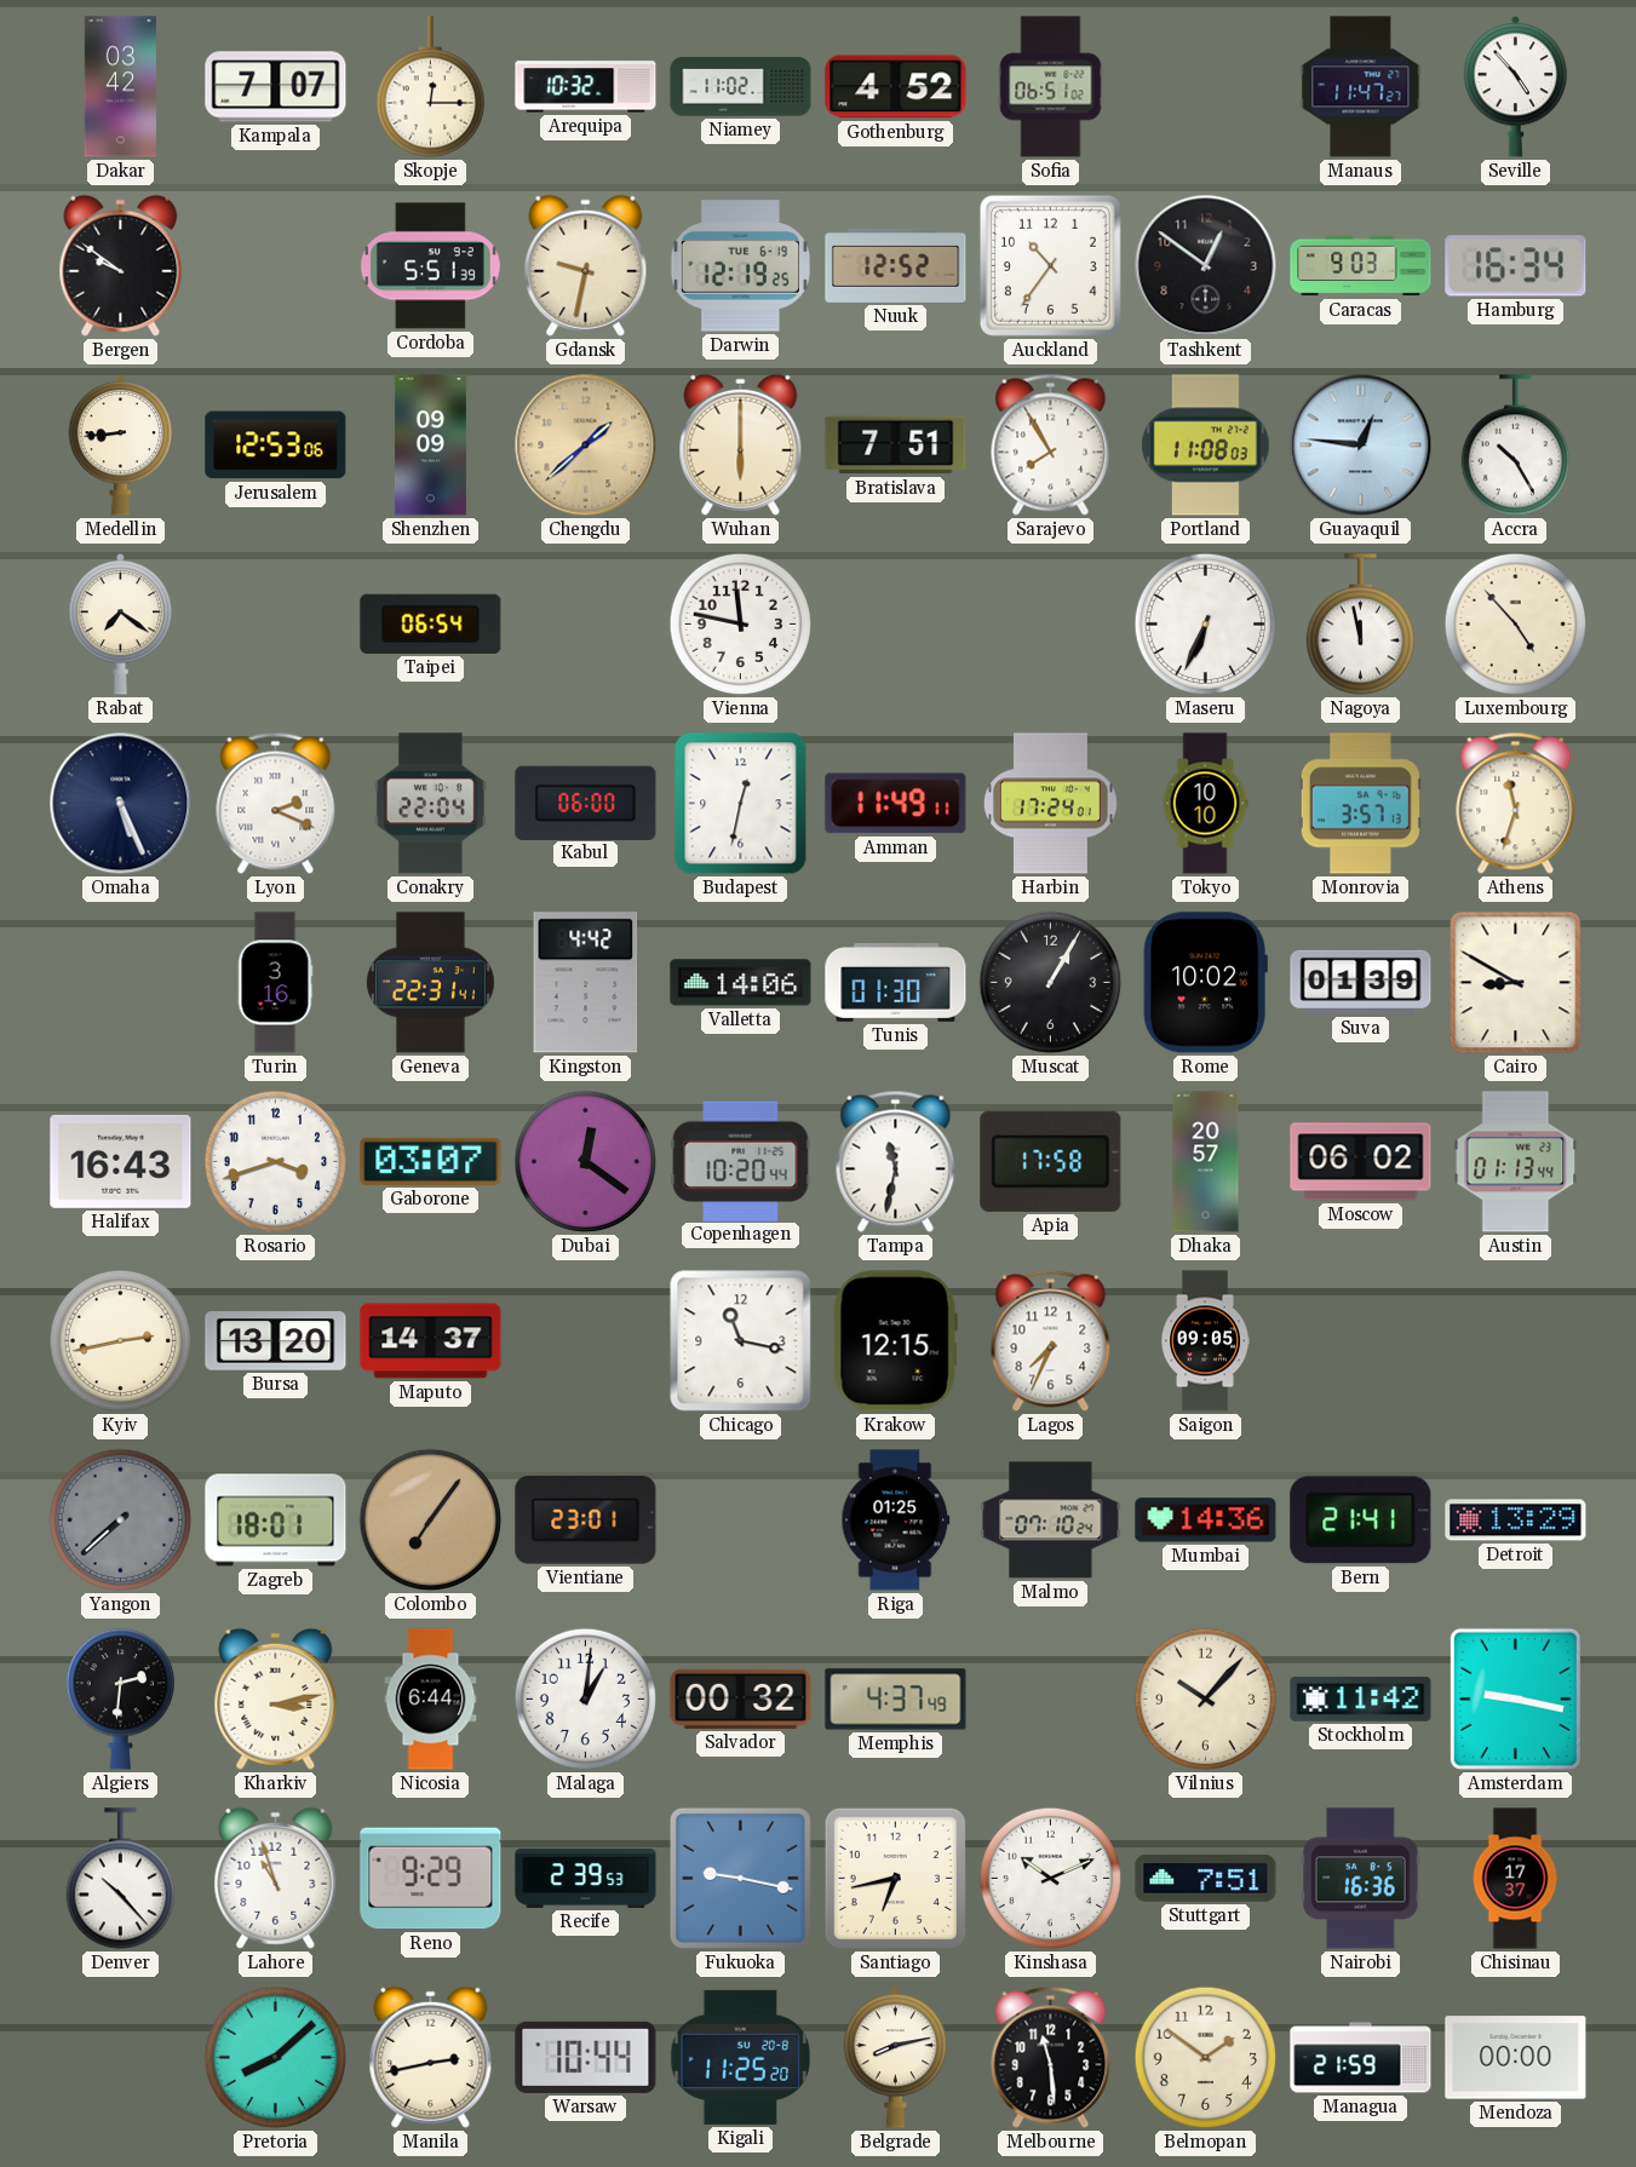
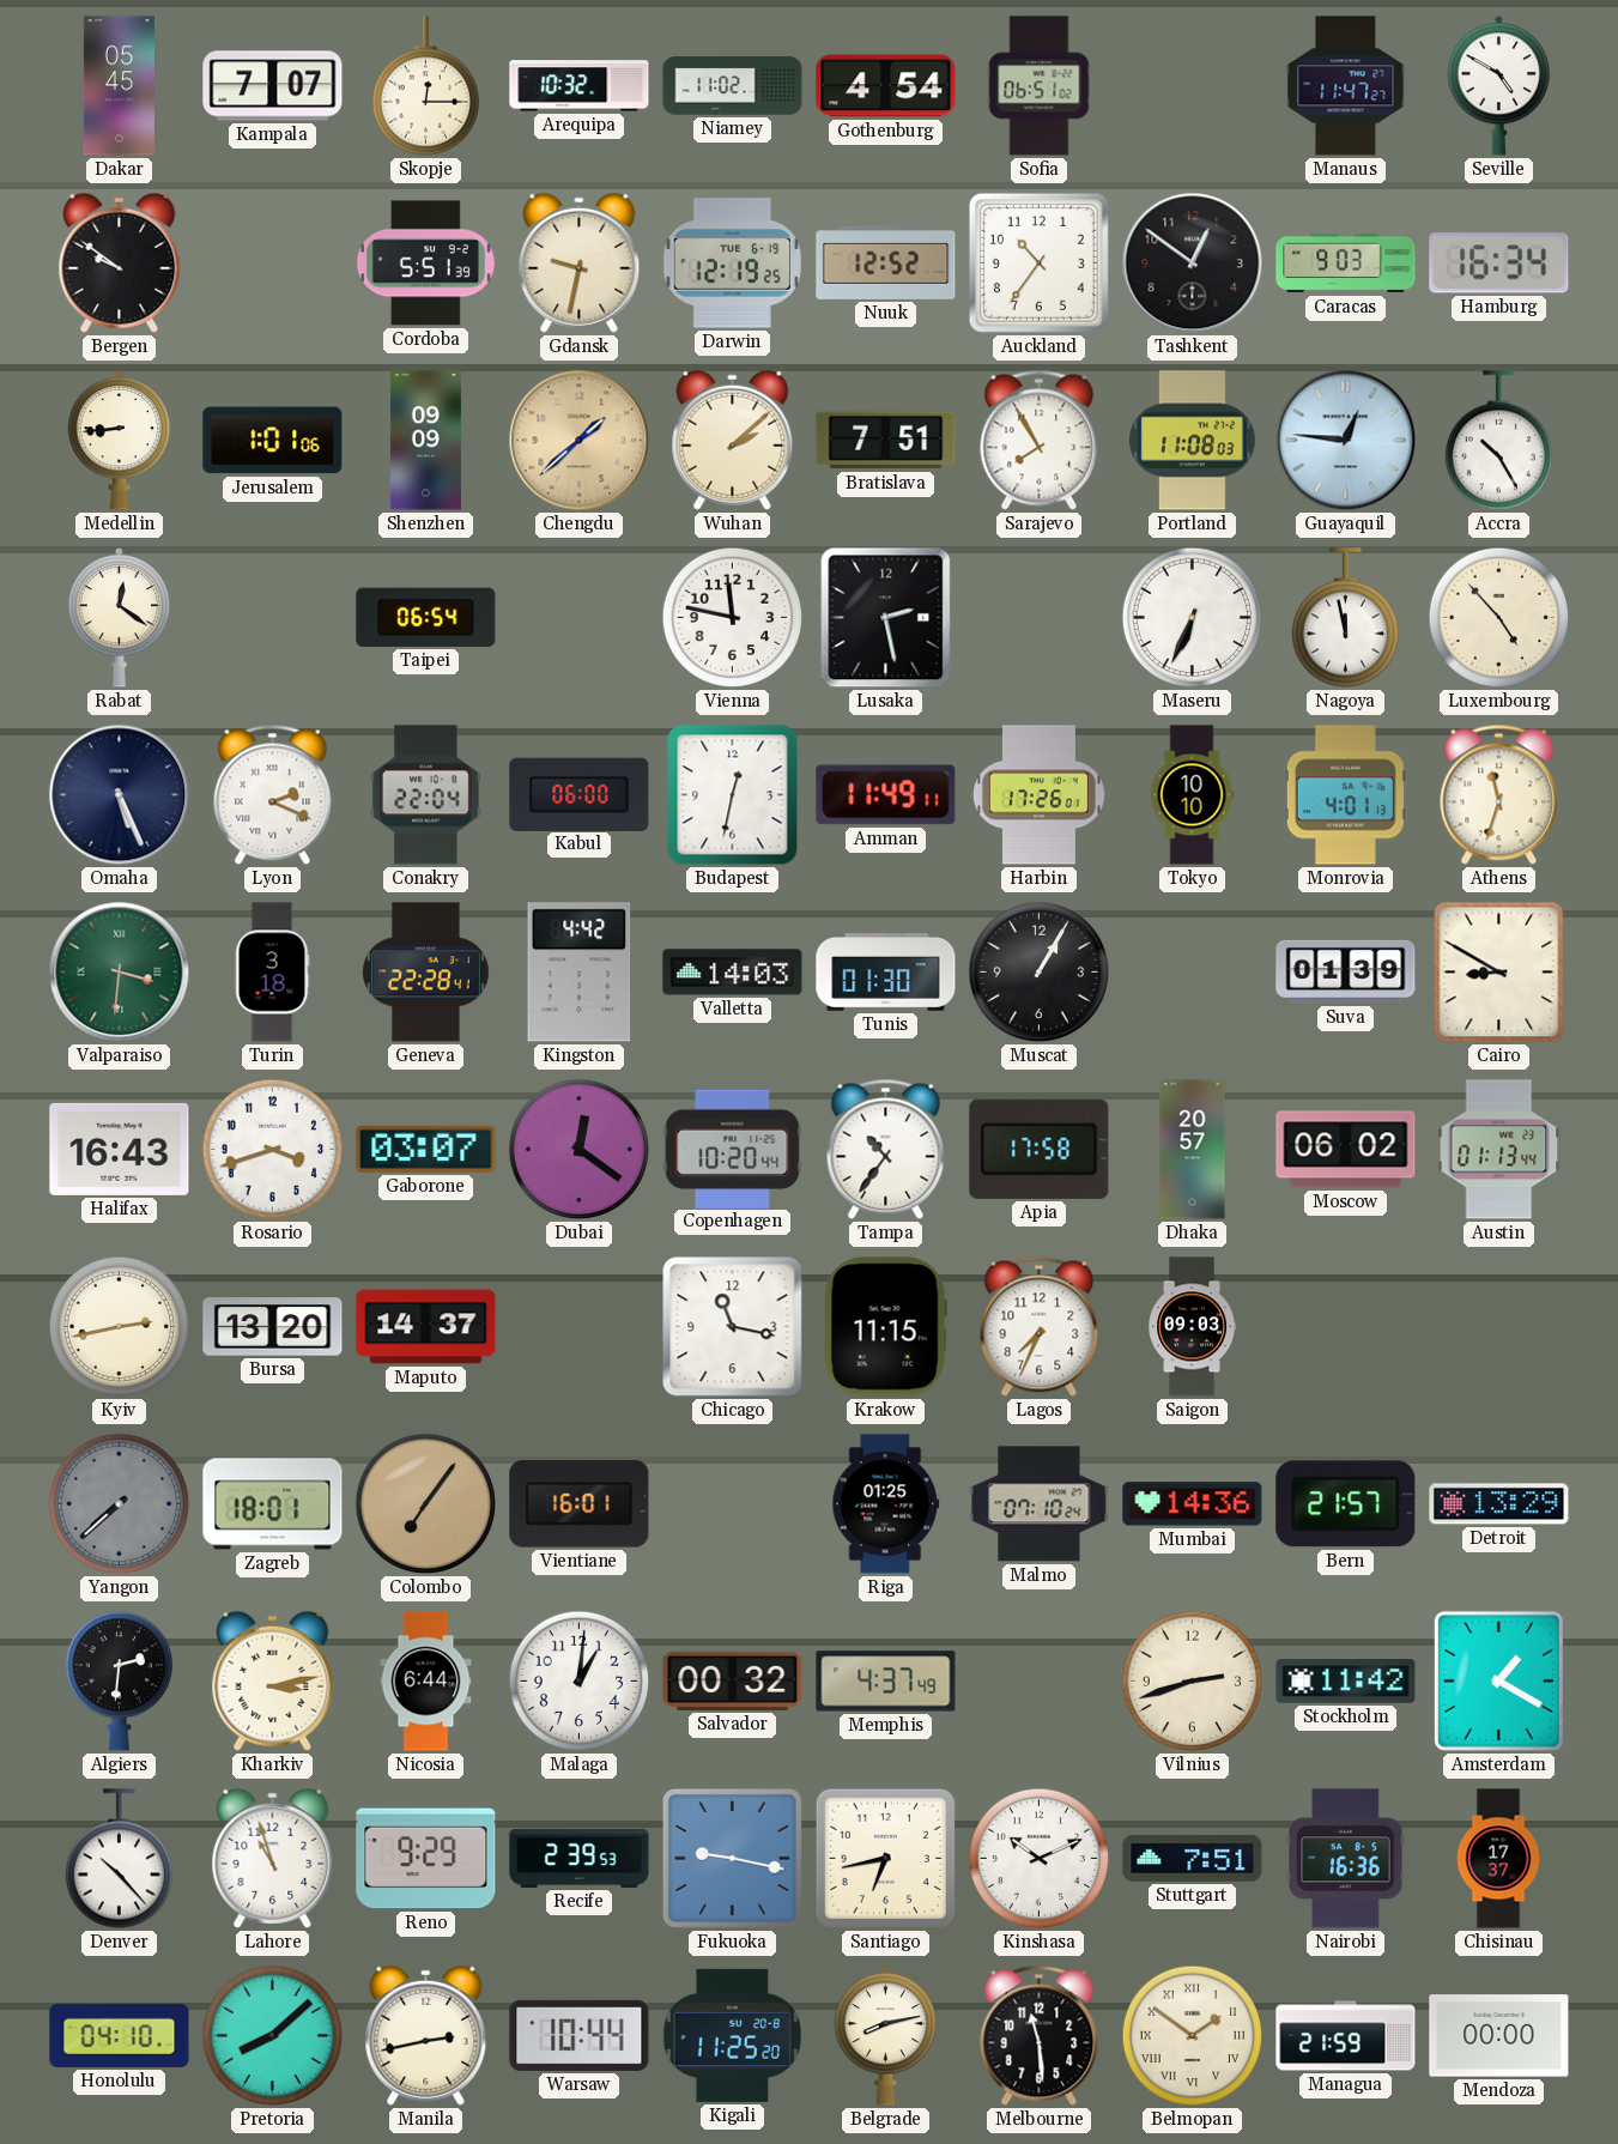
Dakar: 03:42 -> 05:45 (119, 86)
Gothenburg: 4:52 -> 4:54 (886, 86)
Seville: 4:53 -> 4:50 (1499, 85)
Jerusalem: 12:53 -> 1:01 (273, 441)
Wuhan: 6:00 -> 2:08 (733, 440)
Rabat: 7:21 -> 12:21 (120, 617)
Lusaka: none -> 2:28 (886, 618)
Harbin: 17:24 -> 17:26 (1040, 795)
Monrovia: 3:57 -> 4:01 (1345, 795)
Valparaiso: none -> 3:31 (120, 973)
Turin: 3:16 -> 3:18 (272, 973)
Geneva: 22:31 -> 22:28 (426, 973)
Valletta: 14:06 -> 14:03 (733, 973)
Rome: 10:02 -> none (1205, 983)
Tampa: 11:32 -> 10:36 (886, 1149)
Krakow: 12:15 -> 11:15 (885, 1327)
Saigon: 09:05 -> 09:03 (1192, 1327)
Vientiane: 23:01 -> 16:01 (580, 1504)
Bern: 21:41 -> 21:57 (1346, 1504)
Vilnius: 10:07 -> 2:42 (1193, 1682)
Amsterdam: 9:17 -> 1:20 (1498, 1680)
Honolulu: none -> 04:10 (120, 2035)
Belmopan numerals: Arabic -> Roman (1193, 2036)
